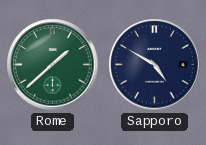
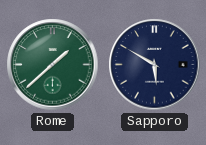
Sapporo: 4:50 -> 5:50 (155, 65)
